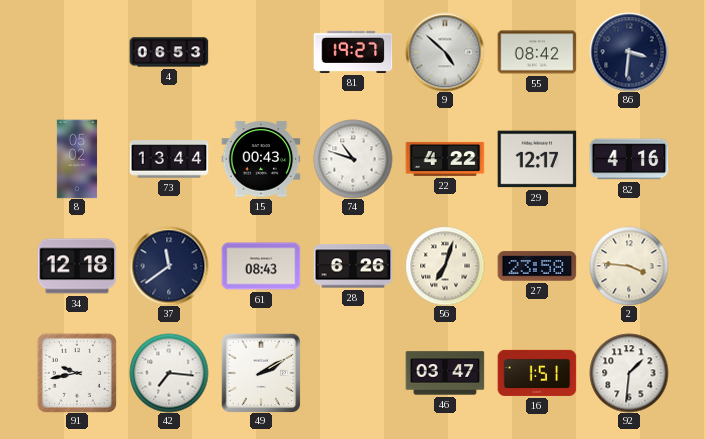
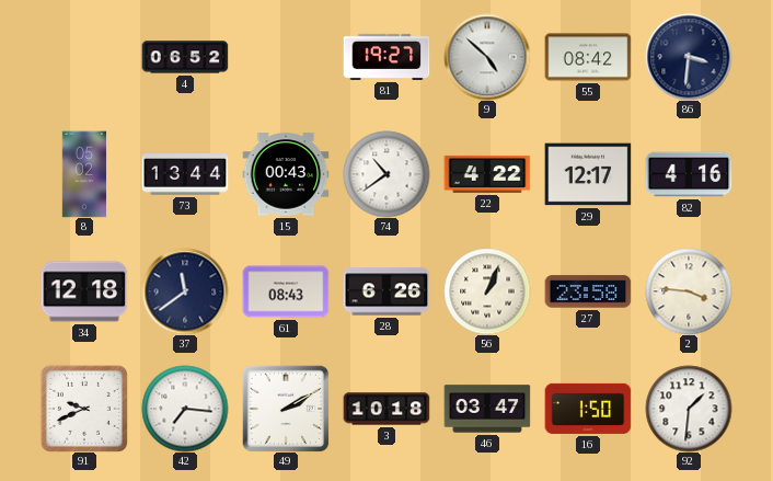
4: 06:53 -> 06:52 (185, 57)
74: 10:48 -> 10:39 (386, 174)
56: 7:03 -> 1:04 (487, 291)
91: 9:43 -> 9:41 (84, 409)
3: none -> 10:18 (386, 409)
16: 1:51 -> 1:50 (588, 409)
